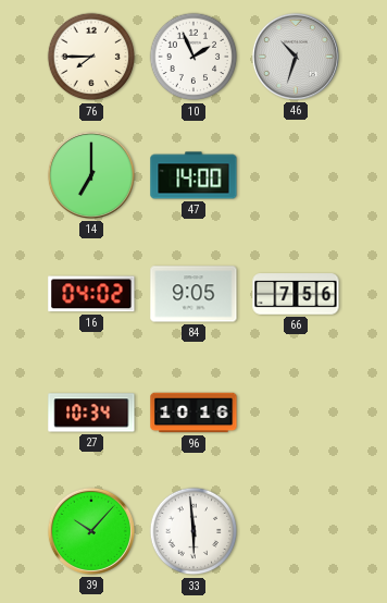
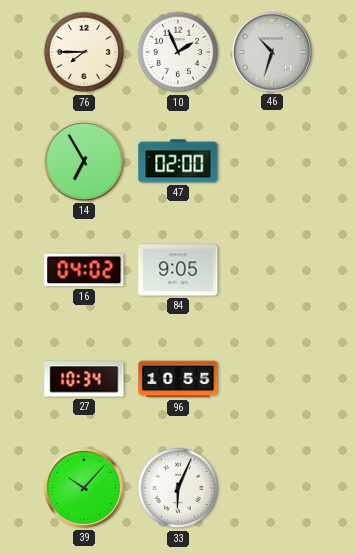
14: 7:00 -> 6:55 (84, 161)
47: 14:00 -> 02:00 (178, 161)
66: 7:56 -> none (296, 294)
96: 10:16 -> 10:55 (178, 379)
33: 5:59 -> 6:04 (178, 488)
